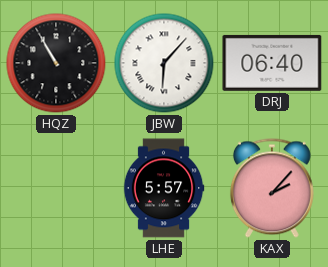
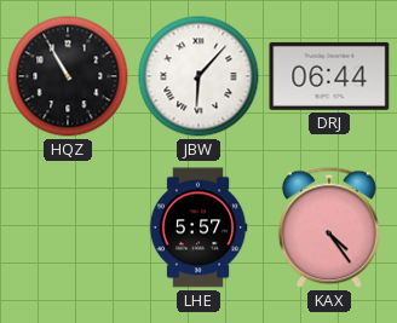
DRJ: 06:40 -> 06:44 (329, 76)
KAX: 2:07 -> 4:24 (329, 227)
